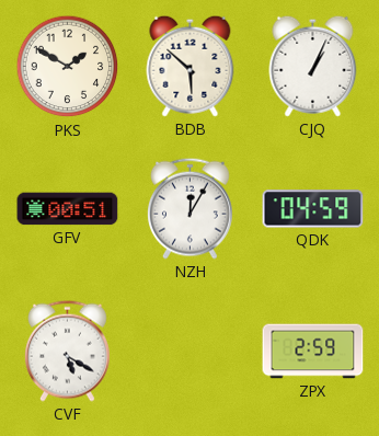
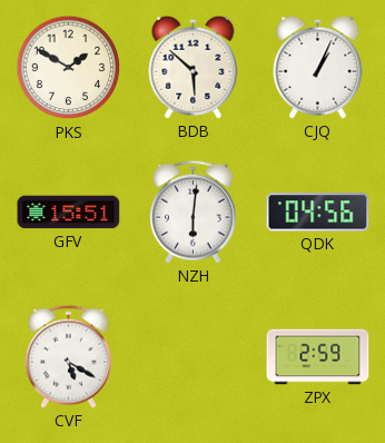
GFV: 00:51 -> 15:51 (69, 213)
NZH: 12:05 -> 6:01 (192, 211)
QDK: 04:59 -> 04:56 (318, 213)
